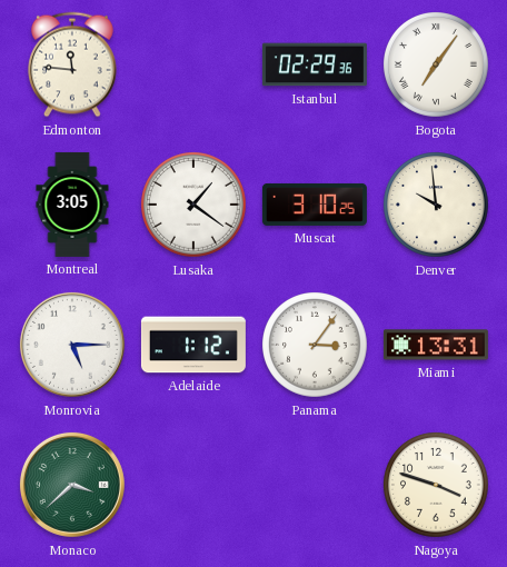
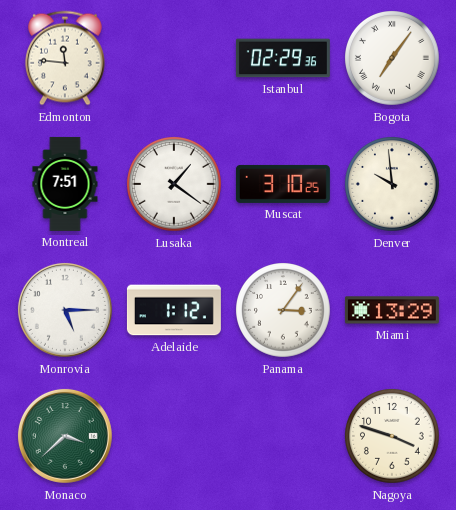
Montreal: 3:05 -> 7:51 (65, 184)
Miami: 13:31 -> 13:29 (392, 310)
